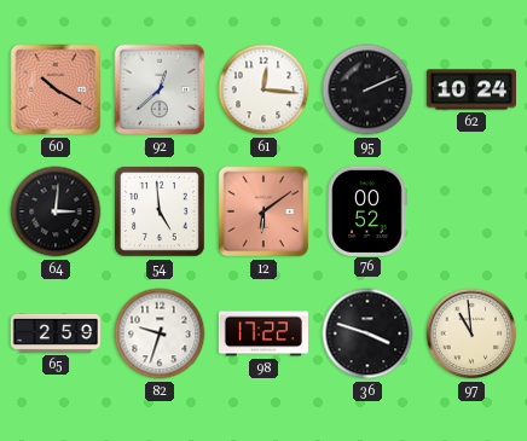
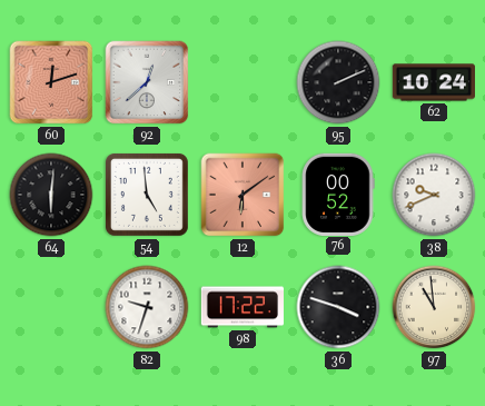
60: 10:20 -> 12:12 (51, 82)
61: 12:16 -> none (263, 89)
64: 3:01 -> 6:01 (51, 195)
38: none -> 9:41 (434, 195)
65: 2:59 -> none (54, 333)
